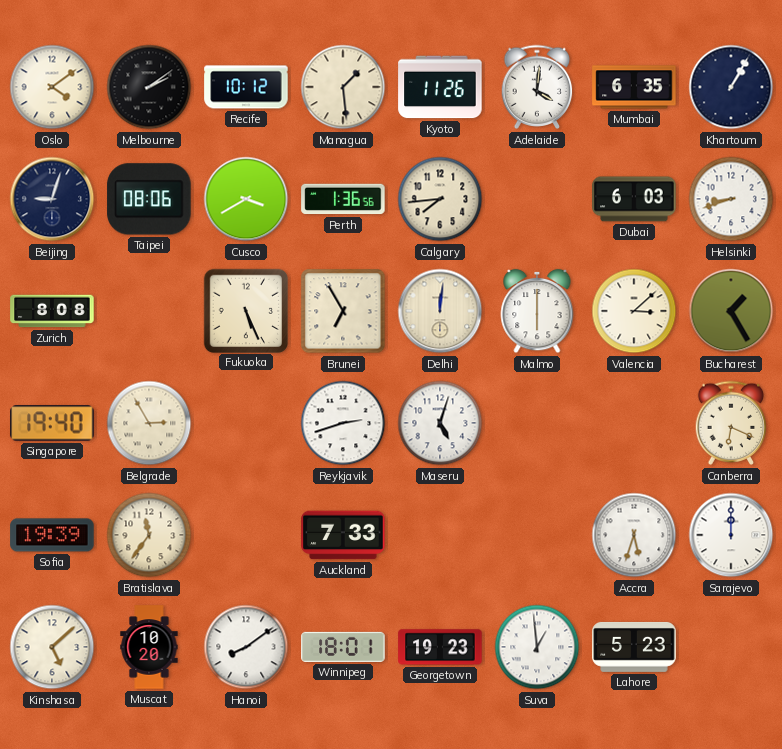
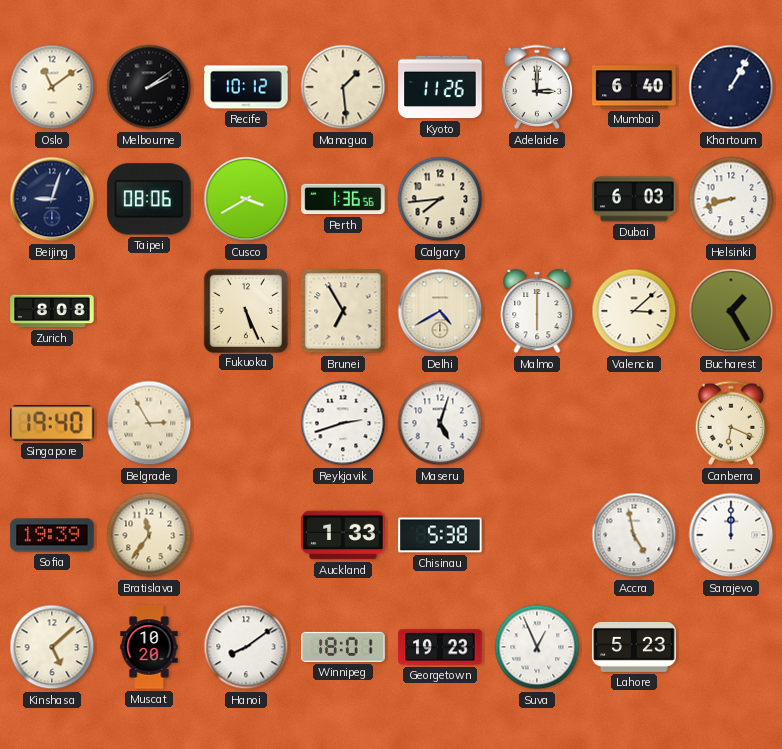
Oslo: 4:09 -> 11:09 (52, 87)
Adelaide: 4:01 -> 3:00 (537, 87)
Mumbai: 6:35 -> 6:40 (634, 87)
Delhi: 12:01 -> 4:40 (440, 311)
Auckland: 7:33 -> 1:33 (343, 535)
Chisinau: none -> 5:38 (440, 535)
Accra: 5:33 -> 4:58 (634, 535)
Suva: 12:59 -> 12:56 (537, 647)
